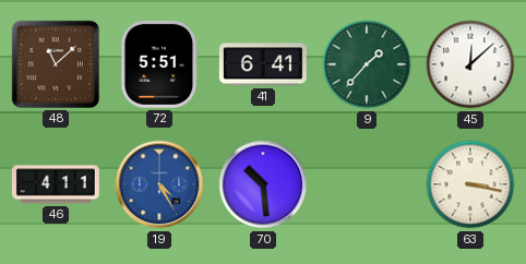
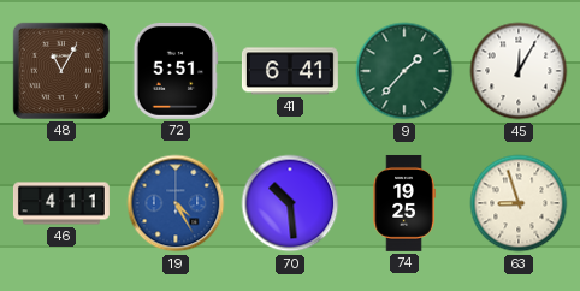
48: 11:08 -> 11:05 (61, 71)
45: 12:08 -> 12:05 (519, 71)
74: none -> 19:25 (404, 203)
63: 3:17 -> 8:57 (519, 203)
